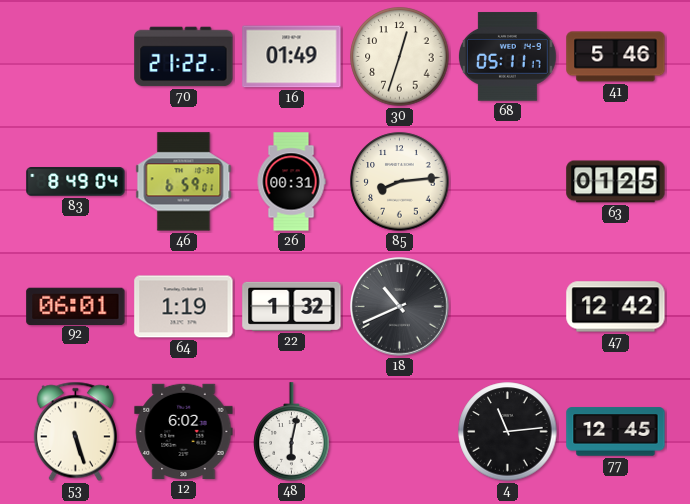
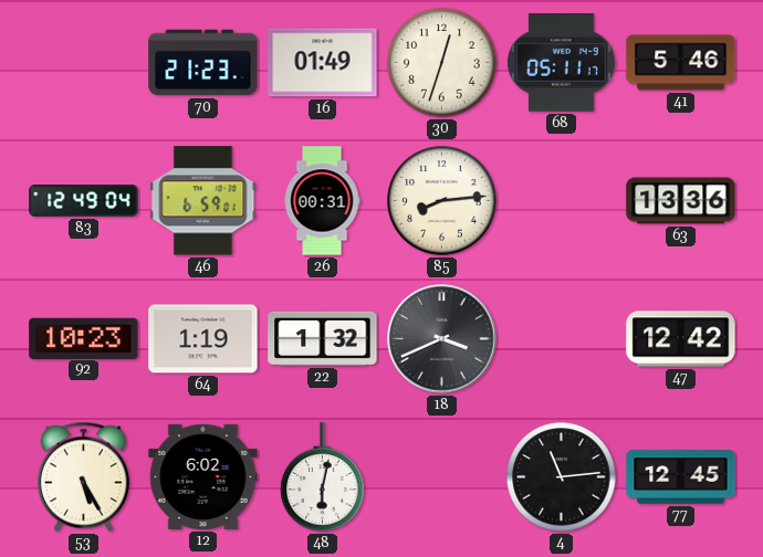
70: 21:22 -> 21:23 (203, 63)
83: 8:49 -> 12:49 (84, 201)
63: 01:25 -> 13:36 (681, 201)
92: 06:01 -> 10:23 (84, 338)
18: 10:41 -> 3:41 (442, 339)
53: 5:27 -> 5:25 (83, 477)
